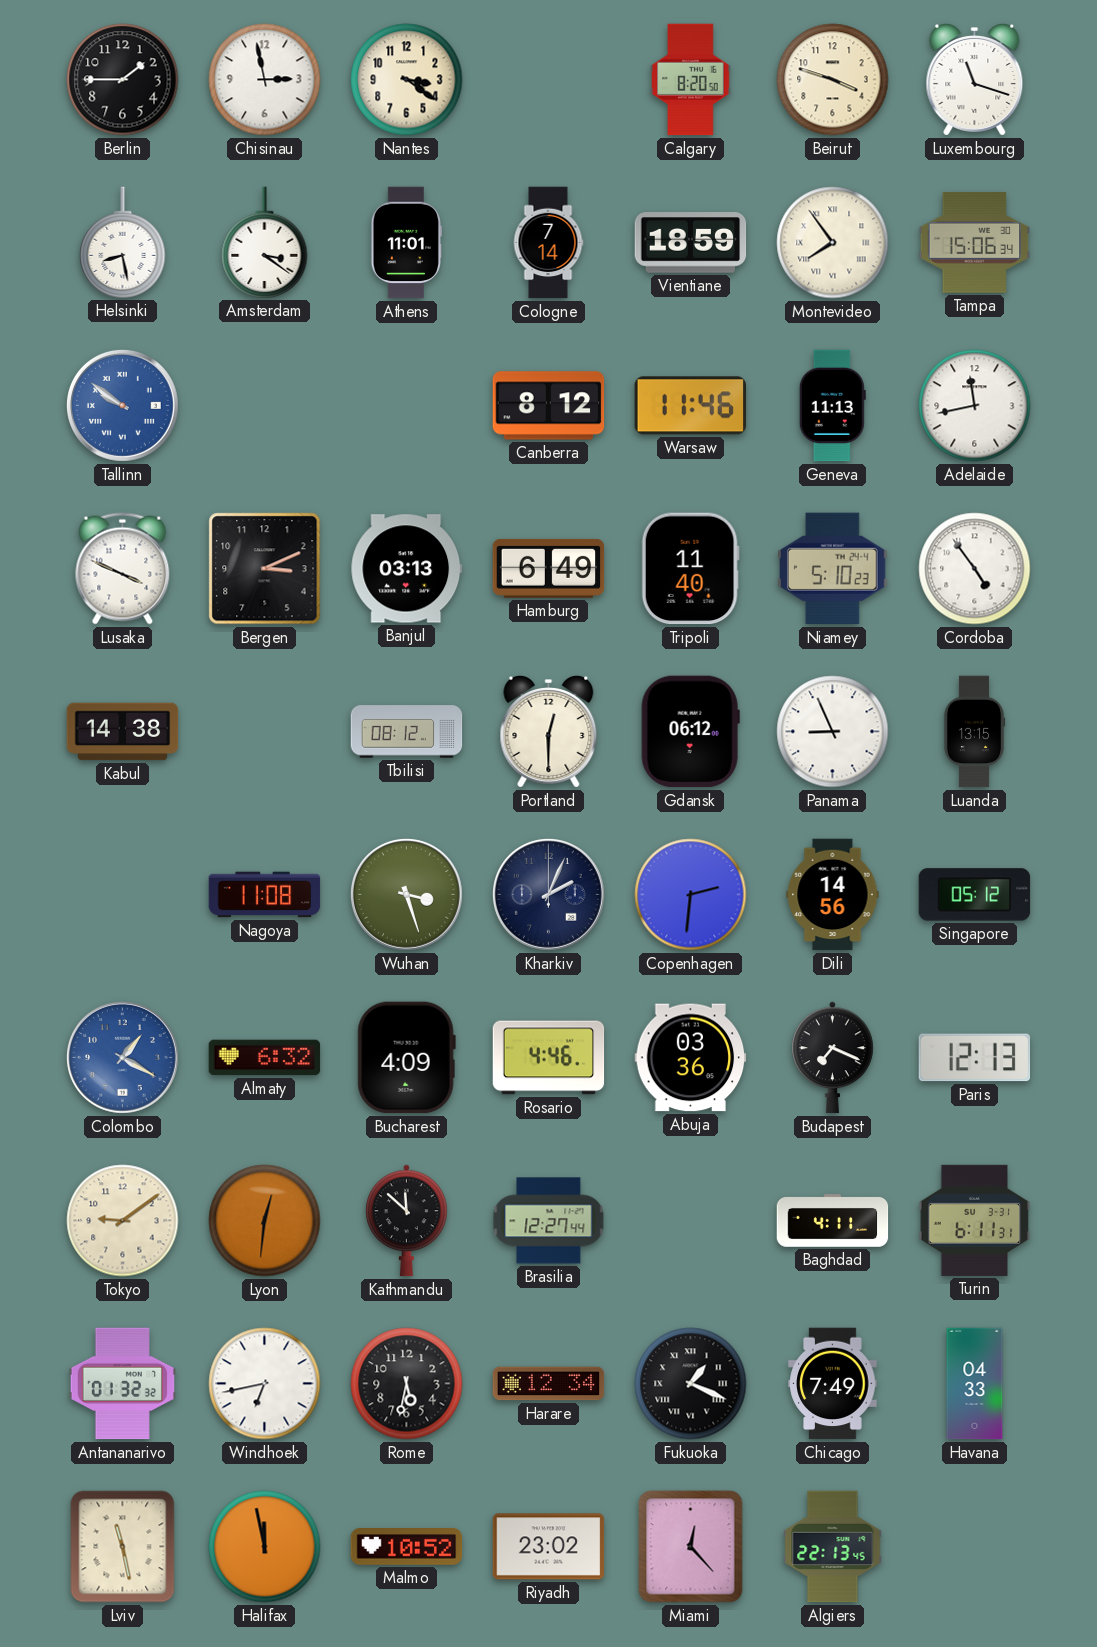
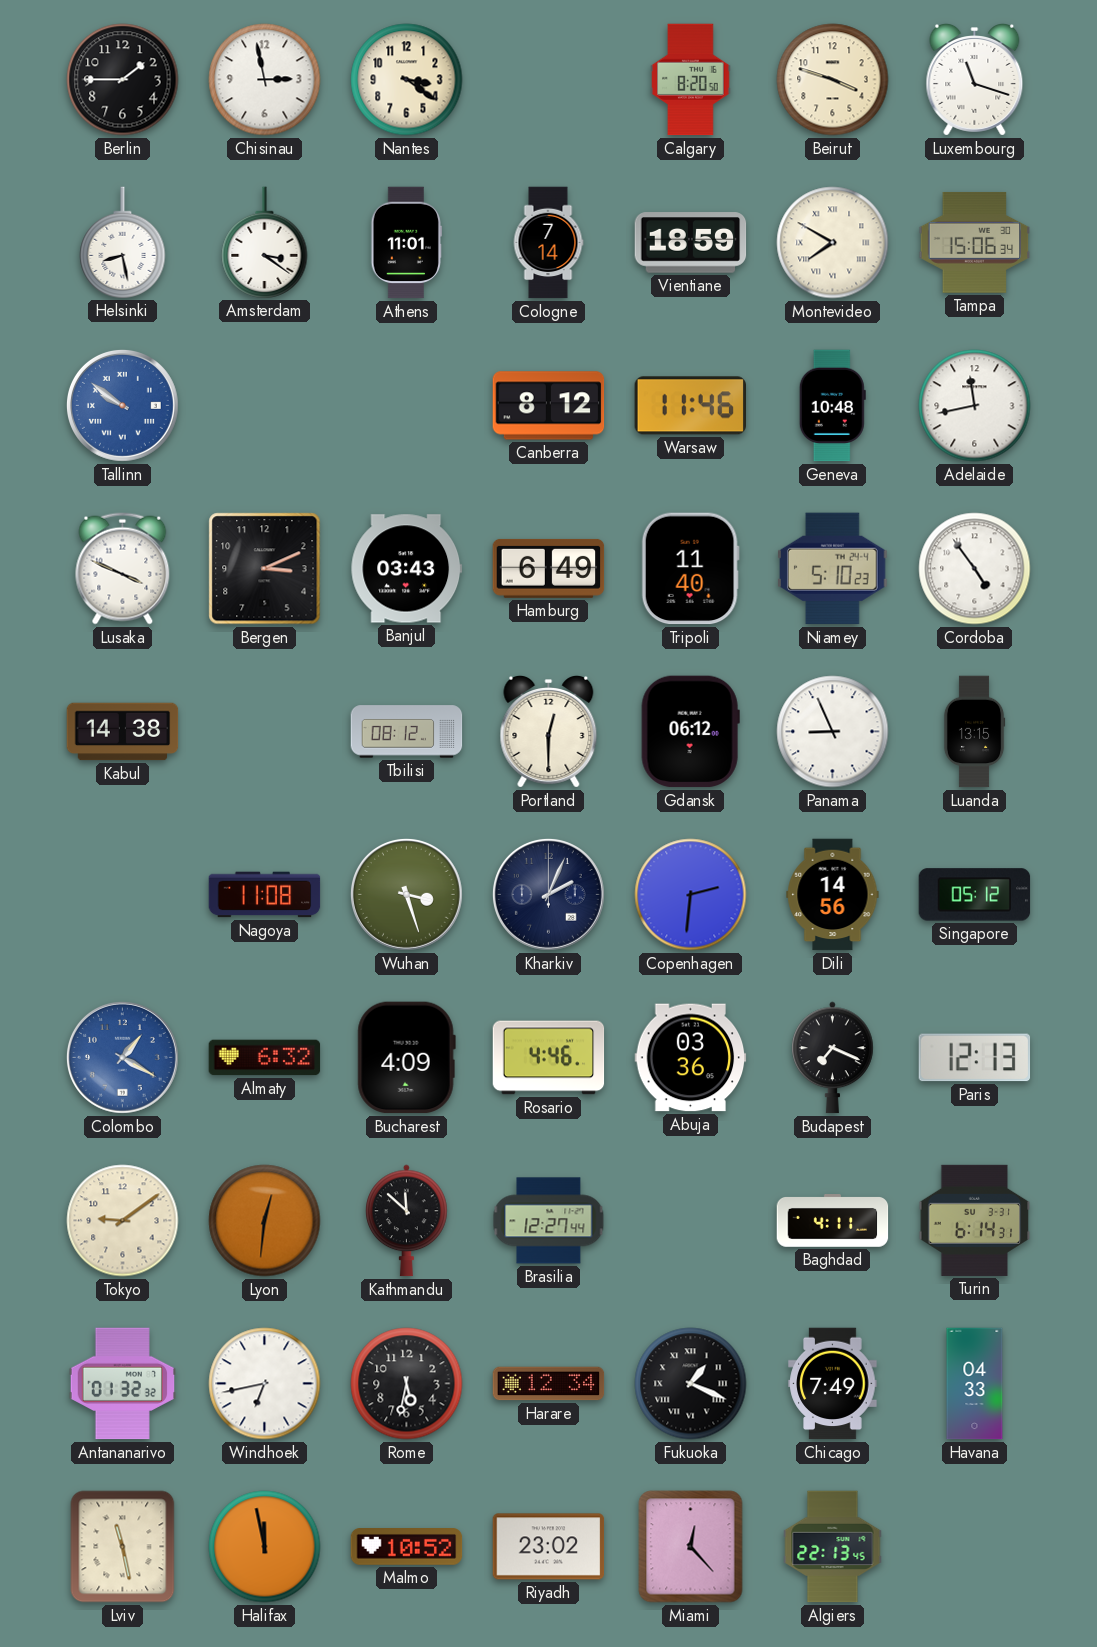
Montevideo: 7:54 -> 7:50 (833, 243)
Geneva: 11:13 -> 10:48 (832, 406)
Banjul: 03:13 -> 03:43 (407, 569)
Turin: 6:11 -> 6:14 (975, 1220)
